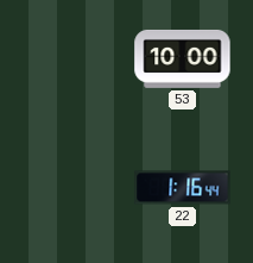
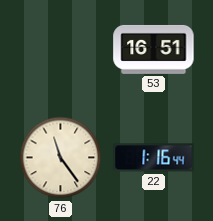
53: 10:00 -> 16:51 (154, 49)
76: none -> 11:24 (61, 158)
